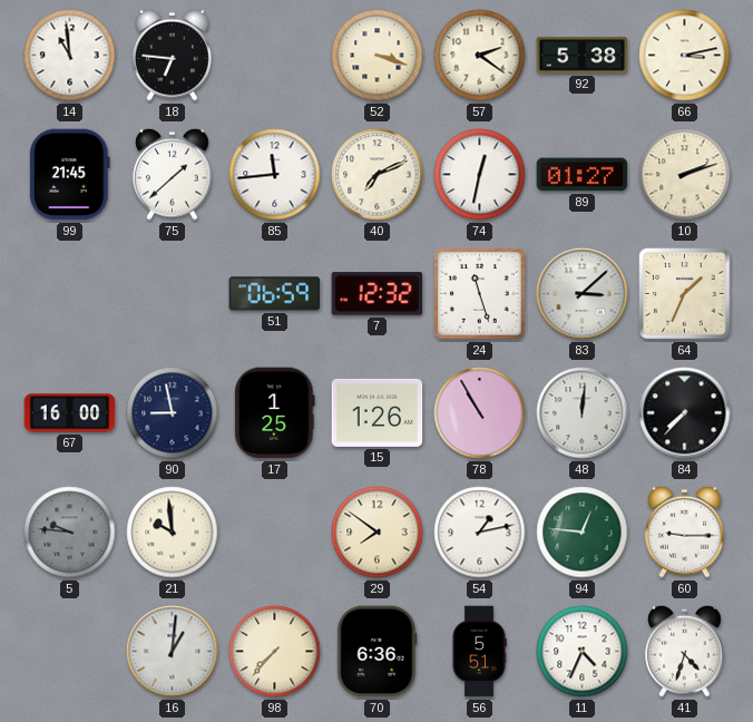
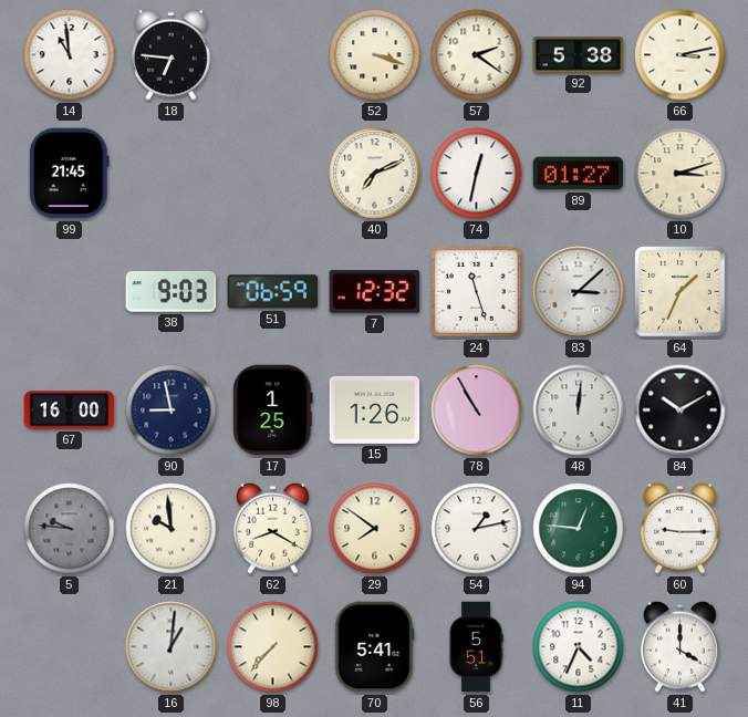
75: 1:38 -> none (173, 174)
85: 11:44 -> none (275, 175)
10: 2:12 -> 3:12 (681, 174)
38: none -> 9:03 (172, 292)
84: 7:37 -> 10:10 (681, 411)
62: none -> 8:20 (273, 528)
70: 6:36 -> 5:41 (375, 647)
41: 4:33 -> 4:00 (681, 646)
